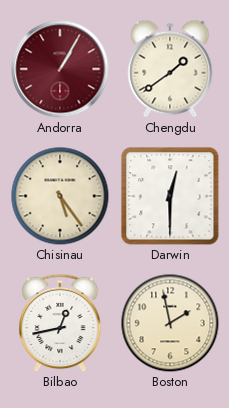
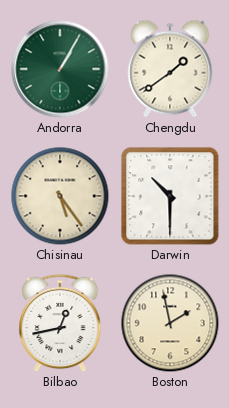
Andorra dial: burgundy -> green (60, 69)
Darwin: 12:30 -> 10:30 (170, 196)
